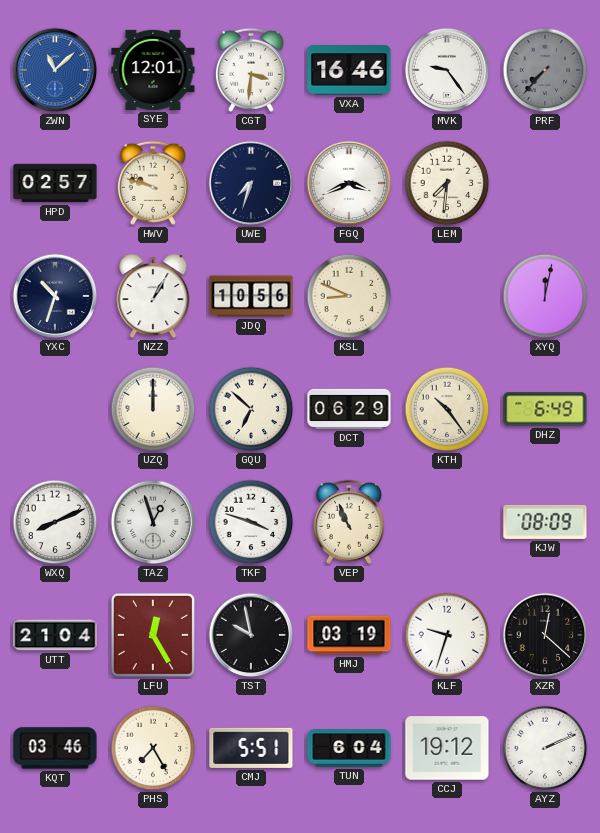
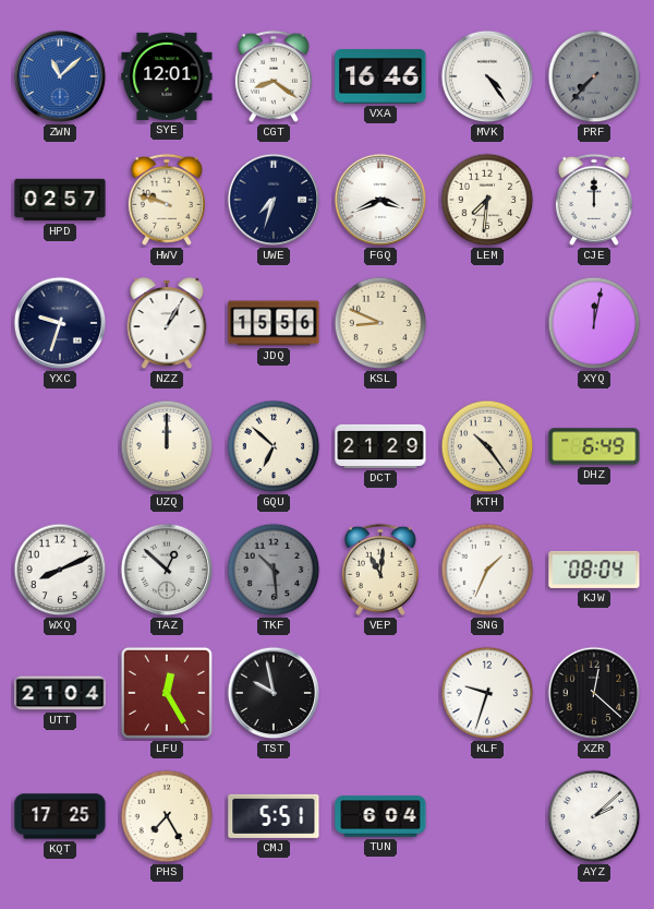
CGT: 3:31 -> 8:21 (274, 76)
MVK: 9:24 -> 4:24 (487, 76)
CJE: none -> 12:00 (594, 200)
YXC: 10:33 -> 9:33 (60, 323)
JDQ: 10:56 -> 15:56 (274, 323)
DCT: 06:29 -> 21:29 (380, 446)
TAZ: 12:57 -> 12:52 (167, 570)
TKF: 3:48 -> 10:29 (274, 570)
TKF dial: white -> grey (274, 570)
VEP: 10:56 -> 11:01 (380, 570)
SNG: none -> 1:34 (487, 570)
KJW: 08:09 -> 08:04 (594, 570)
HMJ: 03:19 -> none (349, 635)
KQT: 03:46 -> 17:25 (60, 816)
CCJ: 19:12 -> none (447, 748)
AYZ: 2:11 -> 2:08 (594, 816)
